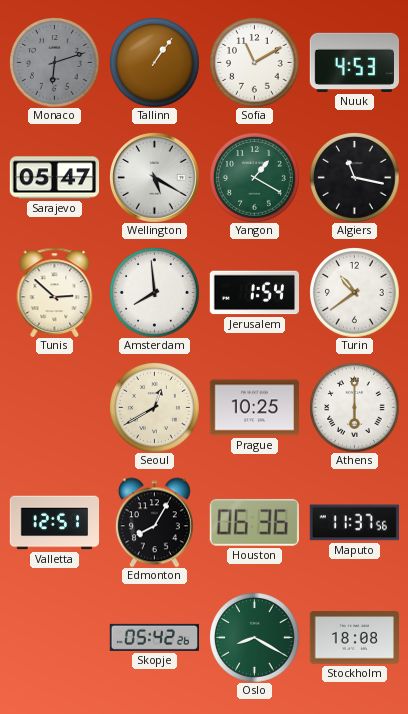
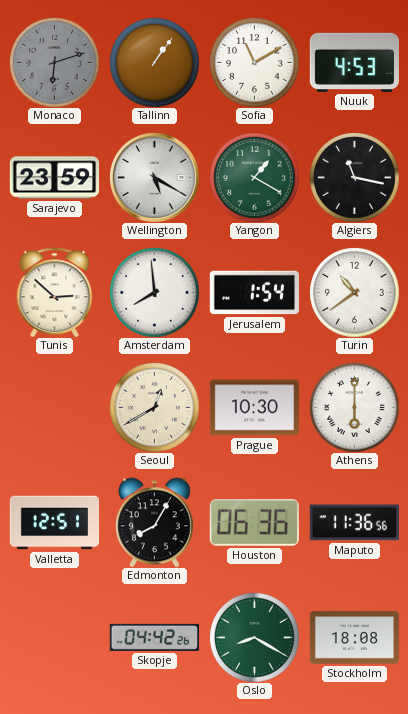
Sarajevo: 05:47 -> 23:59 (54, 178)
Prague: 10:25 -> 10:30 (254, 408)
Maputo: 11:37 -> 11:36 (354, 523)
Skopje: 05:42 -> 04:42 (154, 637)
